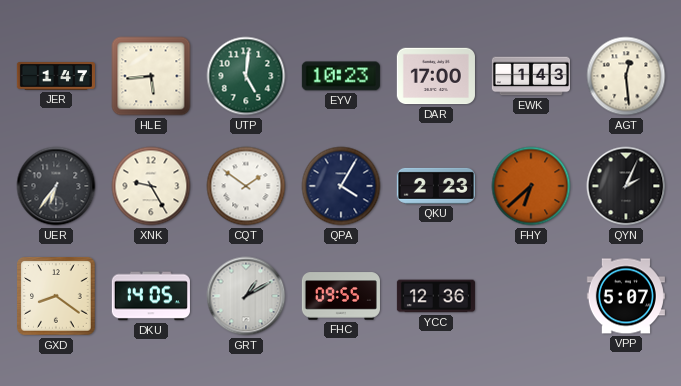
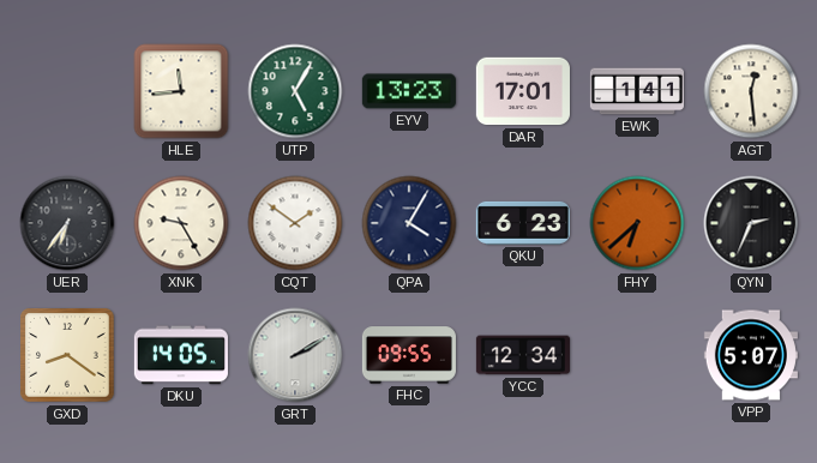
JER: 1:47 -> none (56, 77)
HLE: 5:44 -> 11:44 (181, 91)
UTP: 5:01 -> 5:05 (295, 91)
EYV: 10:23 -> 13:23 (409, 91)
DAR: 17:00 -> 17:01 (523, 91)
EWK: 1:43 -> 1:41 (636, 91)
QKU: 2:23 -> 6:23 (523, 223)
QYN: 2:04 -> 2:34 (751, 223)
GRT: 1:10 -> 2:10 (295, 355)
YCC: 12:36 -> 12:34 (523, 355)
